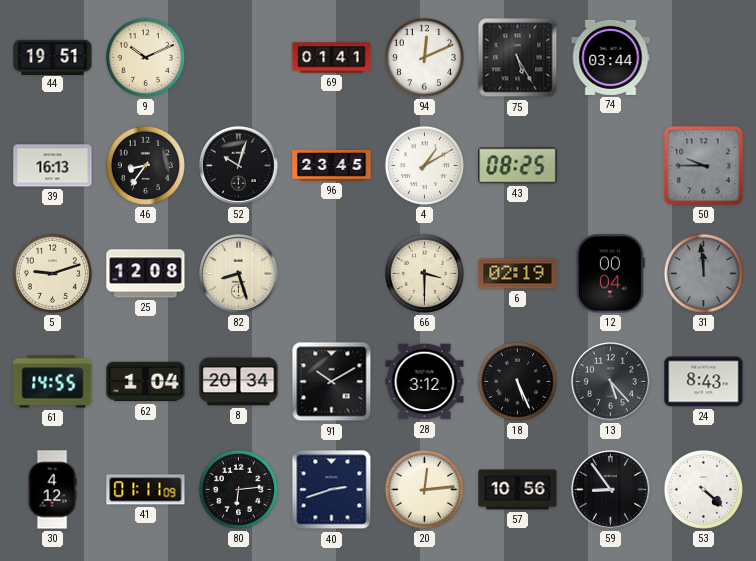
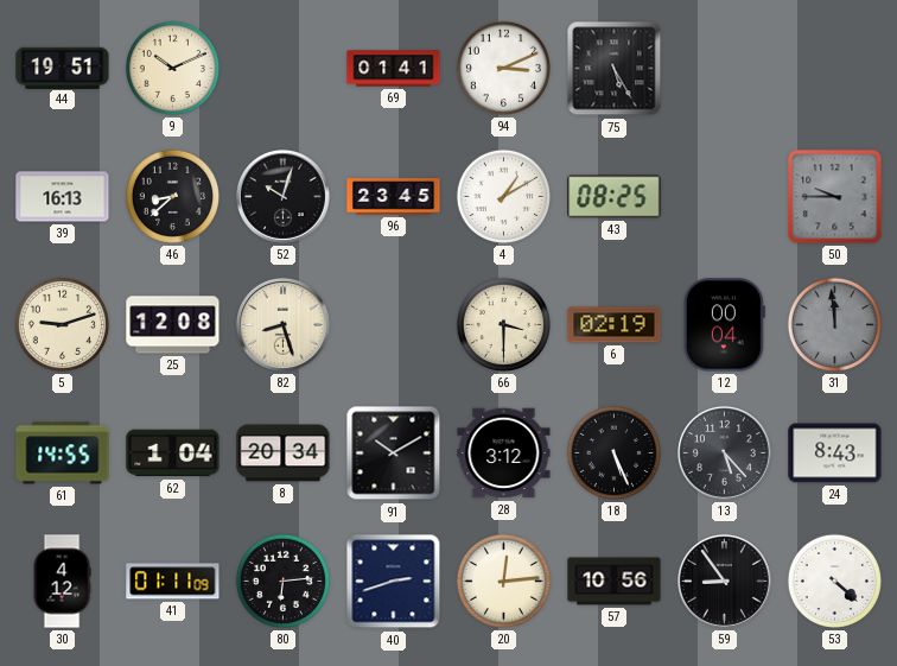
94: 12:11 -> 3:11 (503, 68)
74: 03:44 -> none (611, 57)
46: 8:36 -> 8:38 (172, 196)
